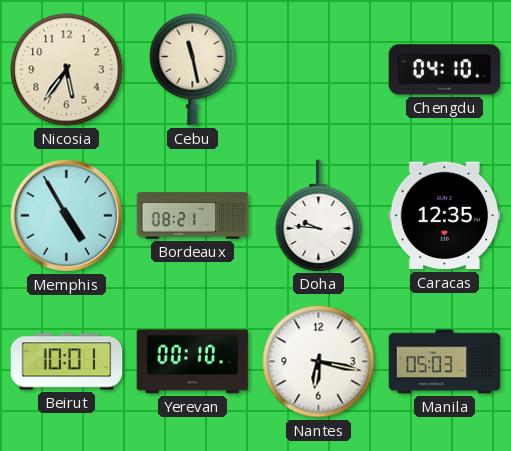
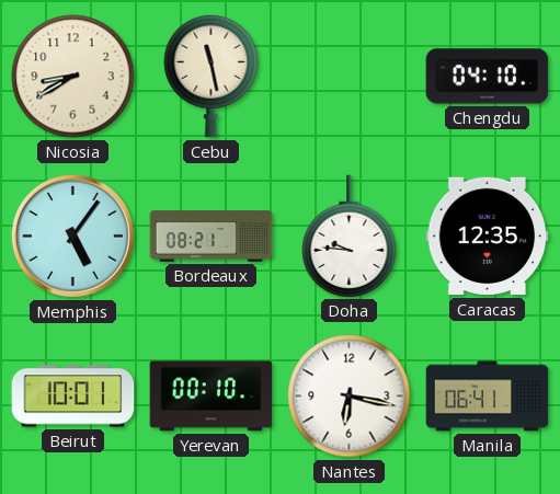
Nicosia: 5:36 -> 8:40 (73, 77)
Memphis: 4:55 -> 5:06 (72, 235)
Manila: 05:03 -> 06:41 (488, 397)
